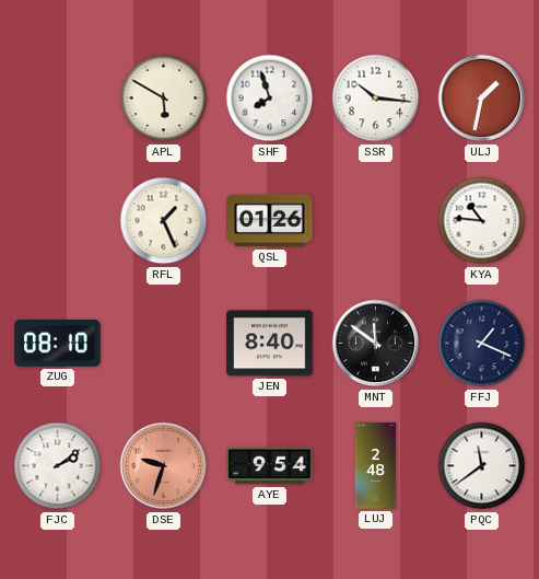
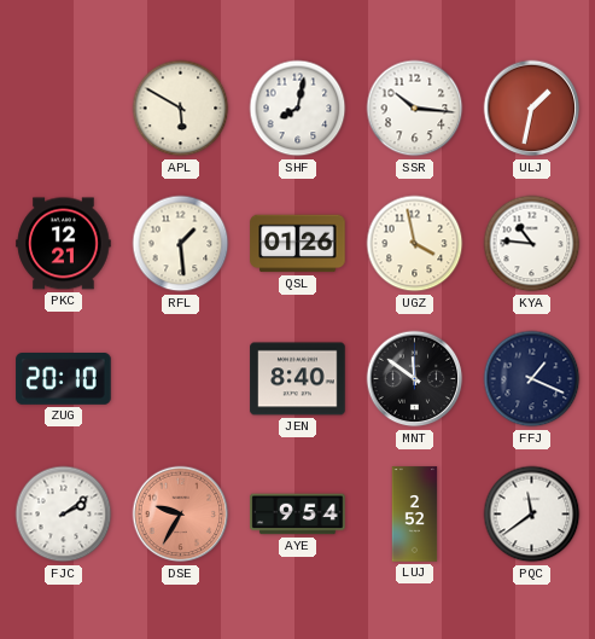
SHF: 7:57 -> 8:02 (298, 109)
PKC: none -> 12:21 (64, 244)
RFL: 1:26 -> 1:29 (181, 244)
UGZ: none -> 3:58 (415, 244)
ZUG: 08:10 -> 20:10 (64, 379)
DSE: 9:33 -> 9:35 (181, 515)
LUJ: 2:48 -> 2:52 (415, 515)
